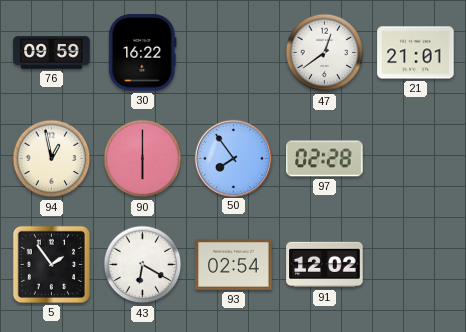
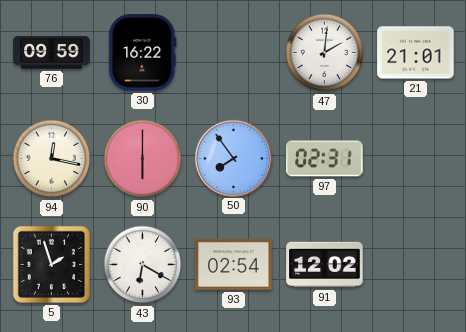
47: 12:39 -> 2:01 (325, 53)
94: 12:58 -> 12:17 (52, 159)
97: 02:28 -> 02:31 (325, 159)
5: 1:54 -> 1:57 (51, 264)
